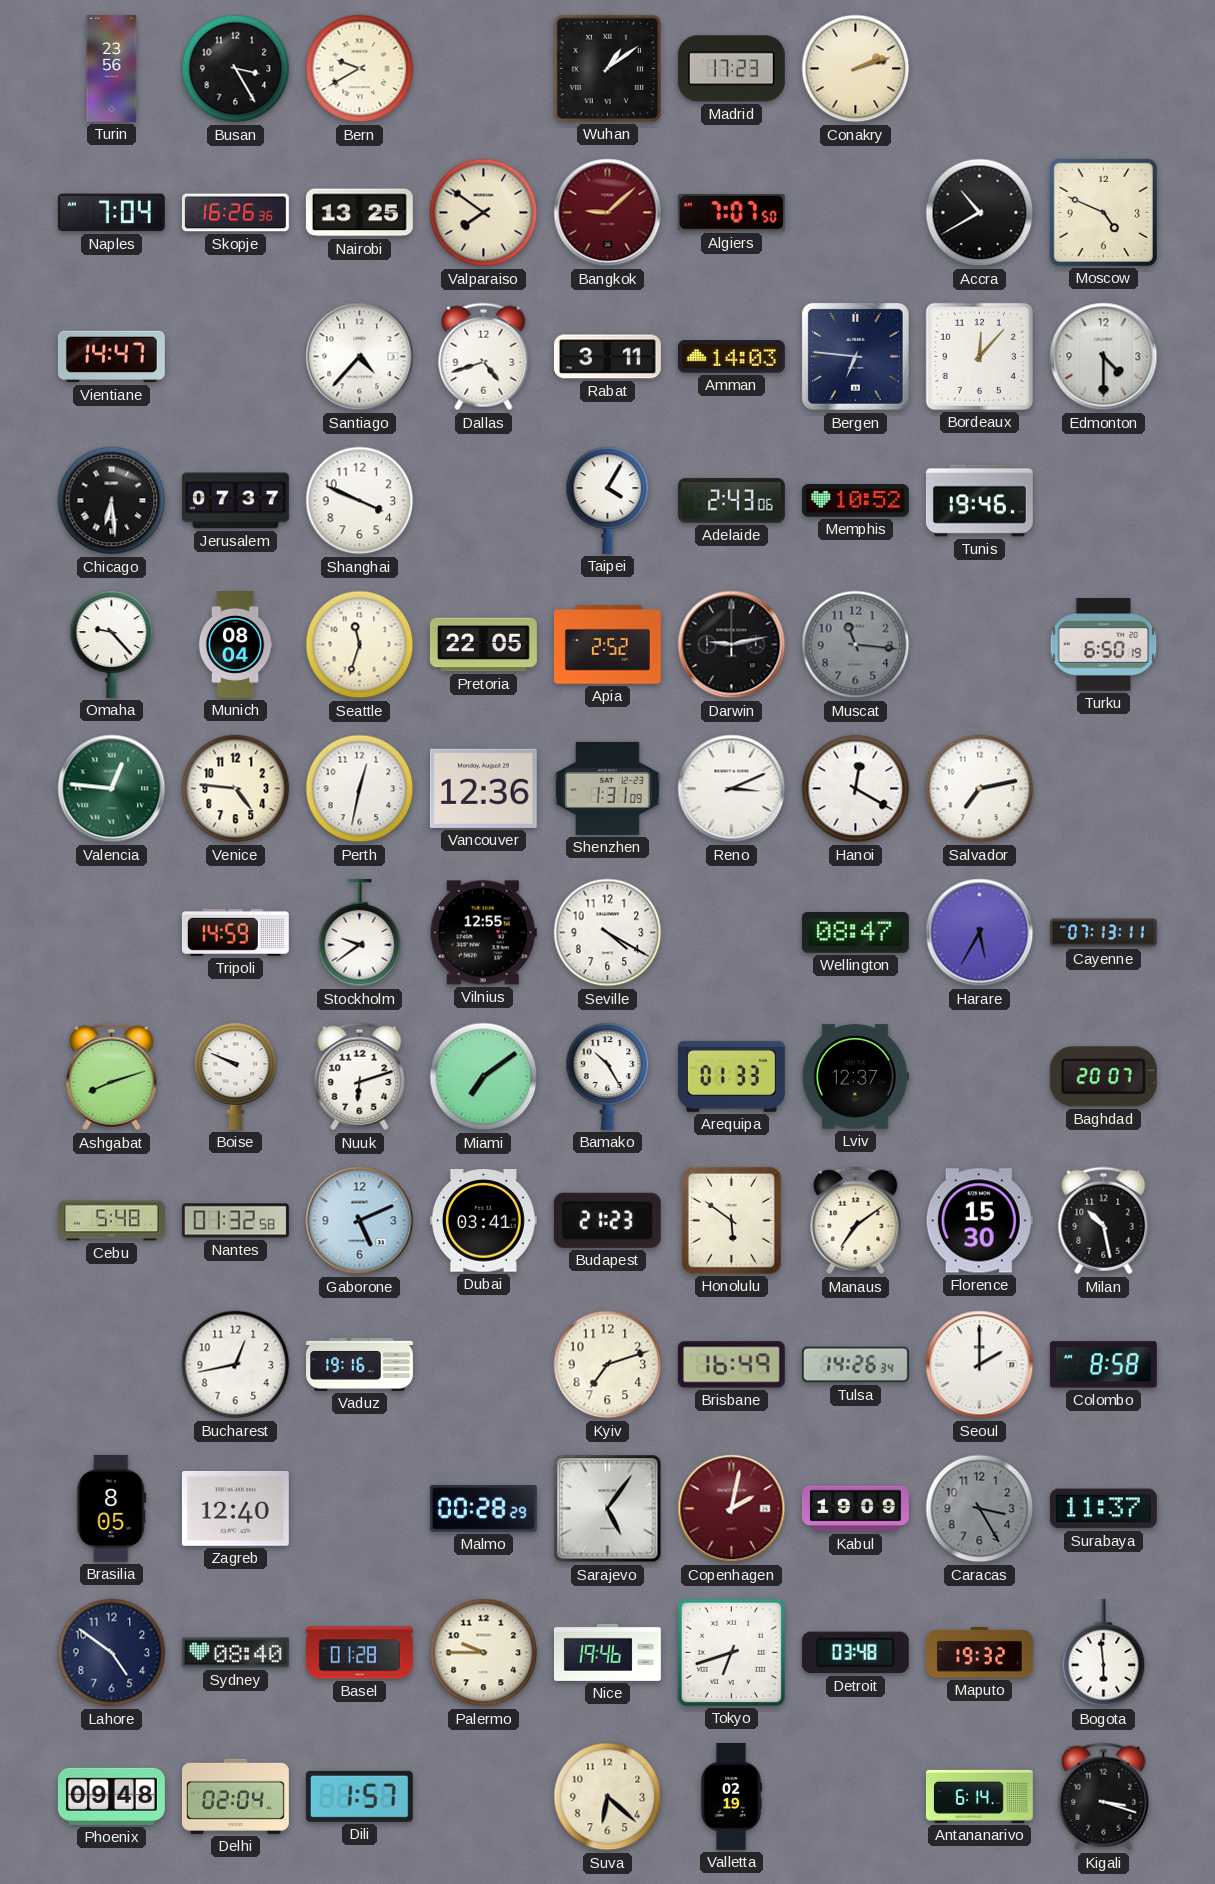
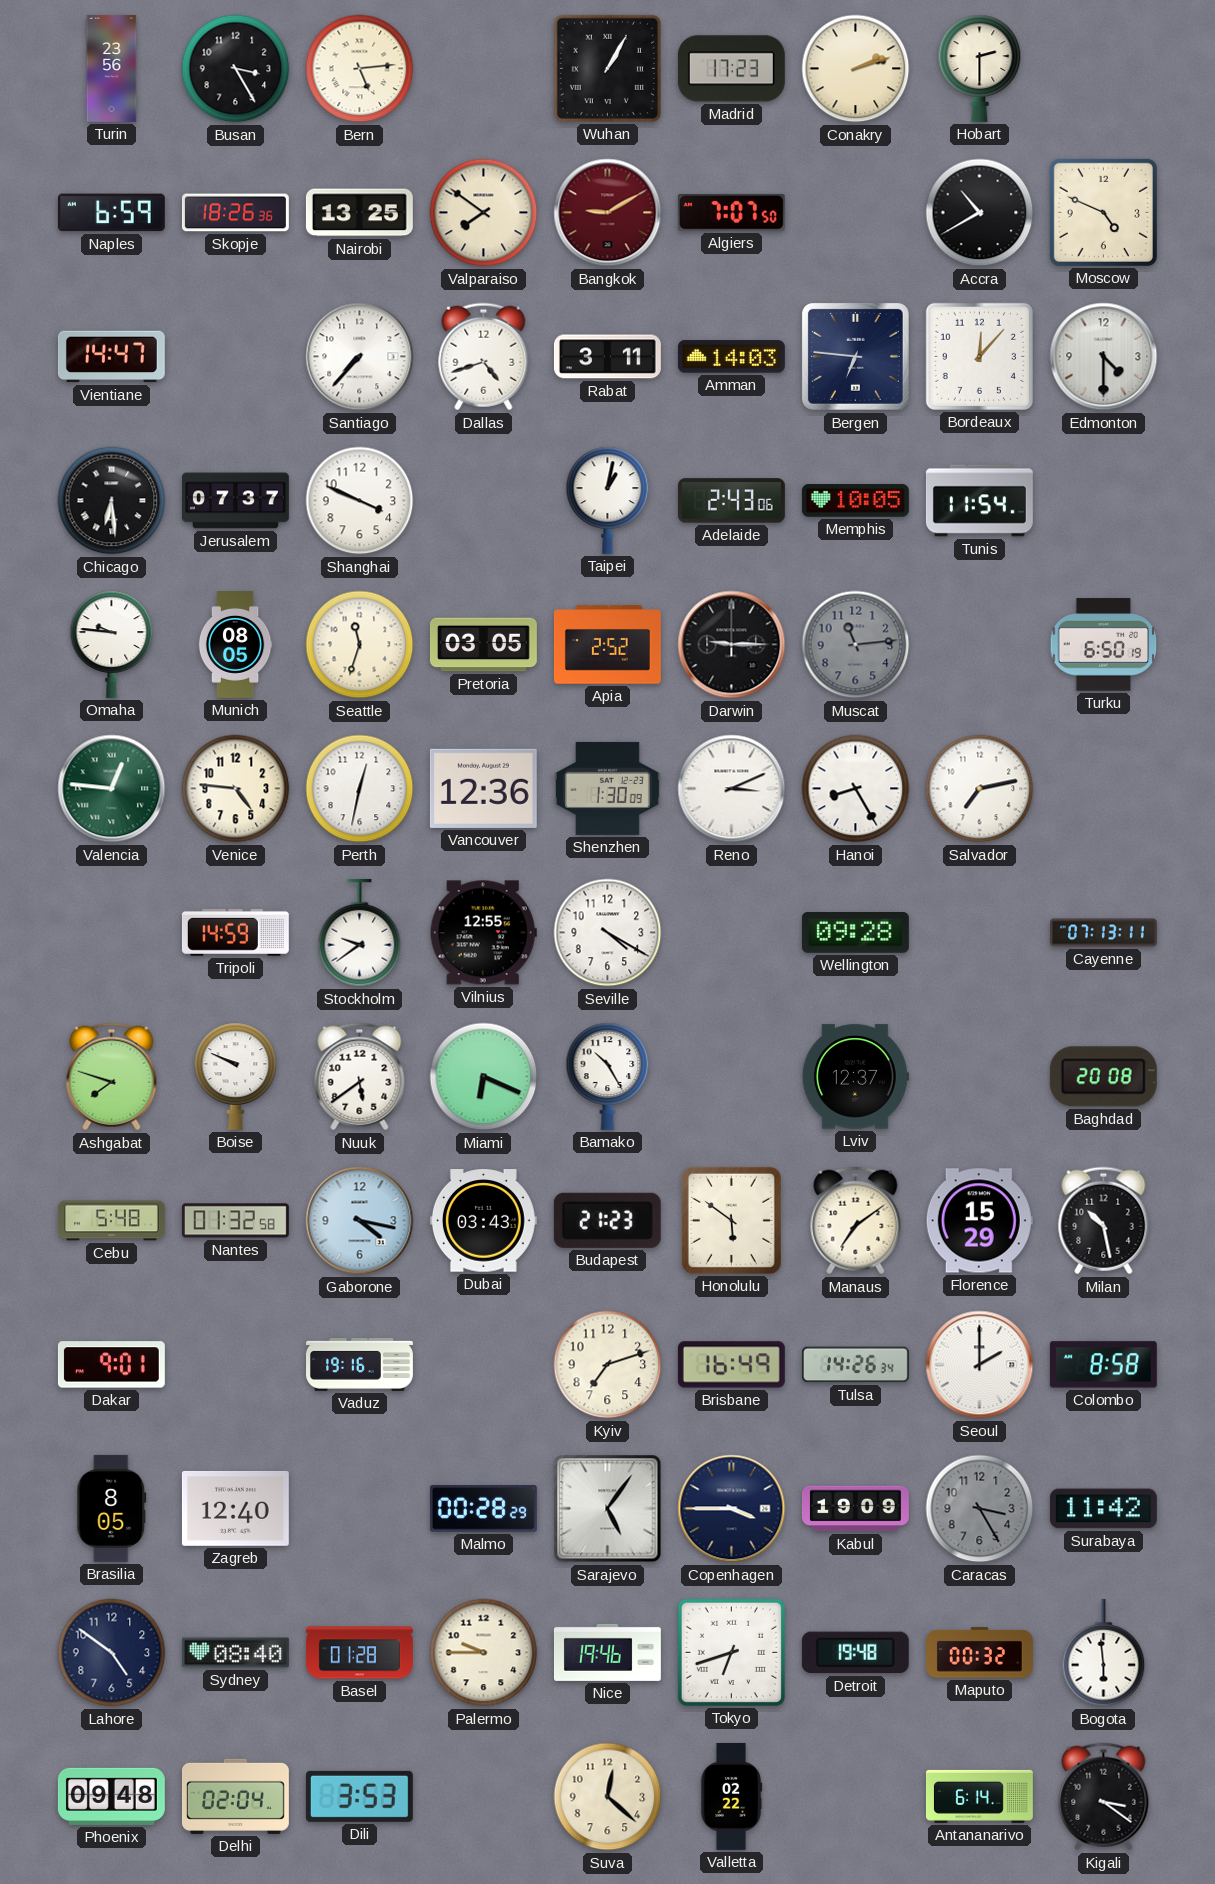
Bern: 9:40 -> 5:14 (360, 69)
Wuhan: 1:09 -> 1:05 (607, 68)
Hobart: none -> 2:30 (980, 68)
Naples: 7:04 -> 6:59 (111, 213)
Skopje: 16:26 -> 18:26 (235, 213)
Bangkok: 9:08 -> 9:10 (608, 213)
Santiago: 4:37 -> 7:37 (360, 357)
Taipei: 4:05 -> 1:02 (608, 500)
Memphis: 10:52 -> 10:05 (855, 501)
Tunis: 19:46 -> 11:54 (979, 501)
Omaha: 9:23 -> 9:46 (112, 644)
Munich: 08:04 -> 08:05 (235, 645)
Pretoria: 22:05 -> 03:05 (483, 645)
Darwin: 9:13 -> 9:15 (732, 645)
Muscat: 11:16 -> 11:14 (856, 645)
Shenzhen: 1:31 -> 1:30 (607, 788)
Hanoi: 12:20 -> 8:25 (856, 789)
Wellington: 08:47 -> 09:28 (855, 933)
Harare: 5:35 -> none (980, 933)
Ashgabat: 8:12 -> 7:48 (112, 1077)
Nuuk: 6:12 -> 5:39 (360, 1077)
Miami: 7:09 -> 6:19 (484, 1077)
Arequipa: 01:33 -> none (731, 1076)
Baghdad: 20:07 -> 20:08 (1103, 1077)
Gaborone: 5:11 -> 4:17 (360, 1221)
Dubai: 03:41 -> 03:43 (483, 1221)
Florence: 15:30 -> 15:29 (979, 1221)
Dakar: none -> 9:01 (111, 1365)
Bucharest: 12:43 -> none (236, 1365)
Copenhagen: 2:02 -> 3:45 (732, 1509)
Copenhagen dial: burgundy -> navy (732, 1509)
Surabaya: 11:37 -> 11:42 (1103, 1509)
Detroit: 03:48 -> 19:48 (855, 1653)
Maputo: 19:32 -> 00:32 (979, 1653)
Dili: 1:57 -> 3:53 (359, 1796)
Suva: 6:22 -> 12:22 (608, 1797)
Valletta: 02:19 -> 02:22 (731, 1796)
Kigali: 3:18 -> 3:21 (1104, 1797)
